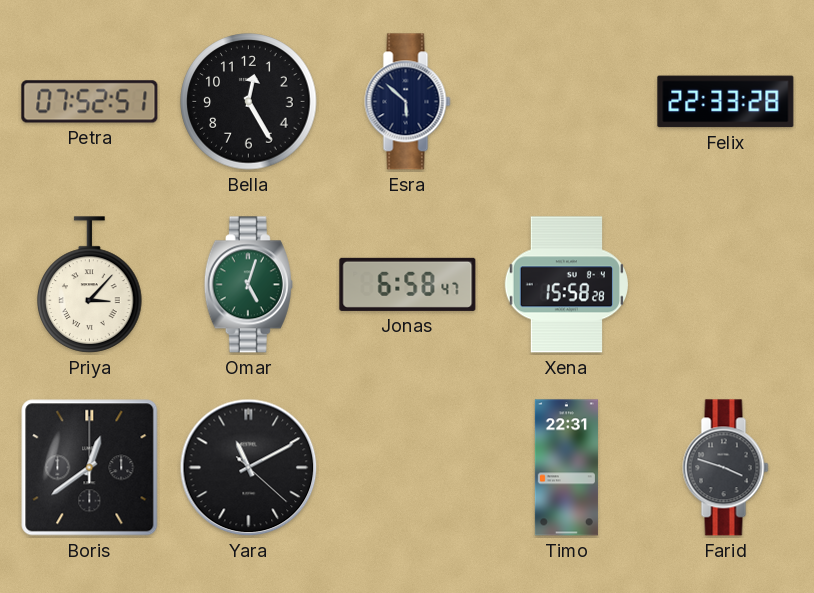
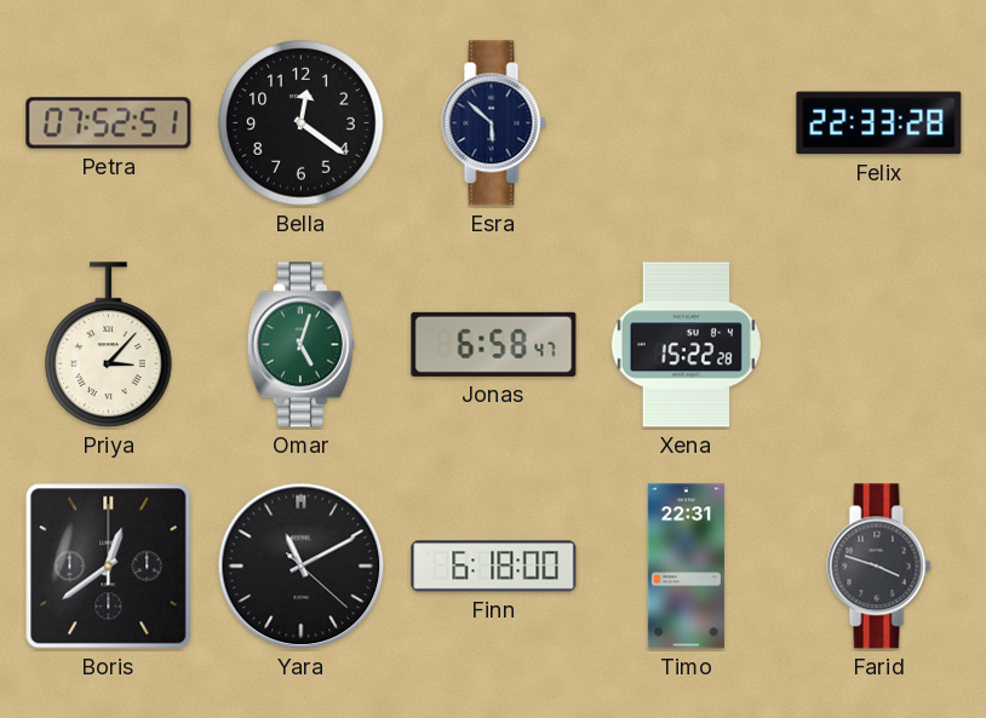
Bella: 12:25 -> 12:21 (302, 124)
Xena: 15:58 -> 15:22 (686, 345)
Finn: none -> 6:18 (494, 567)
